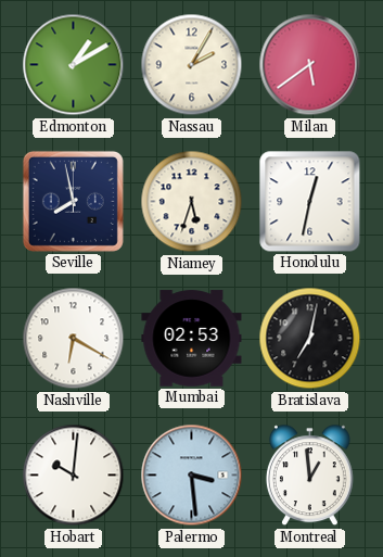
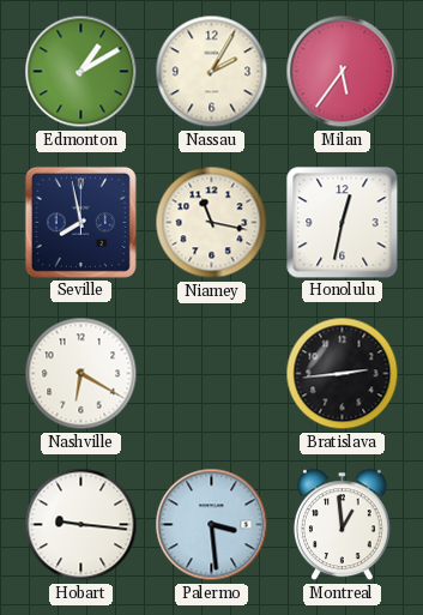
Milan: 5:39 -> 5:36 (343, 72)
Niamey: 5:33 -> 11:17 (212, 223)
Mumbai: 02:53 -> none (192, 339)
Bratislava: 7:02 -> 2:44 (343, 374)
Hobart: 10:01 -> 9:16 (81, 525)
